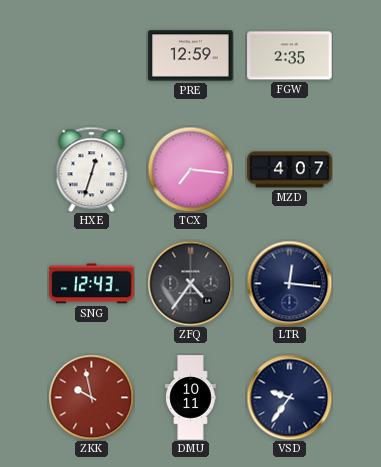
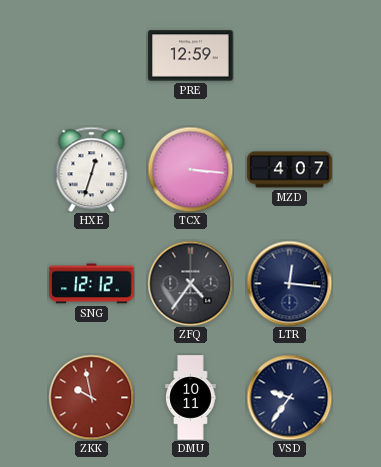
FGW: 2:35 -> none (290, 56)
TCX: 7:16 -> 3:16 (190, 169)
SNG: 12:43 -> 12:12 (92, 284)
